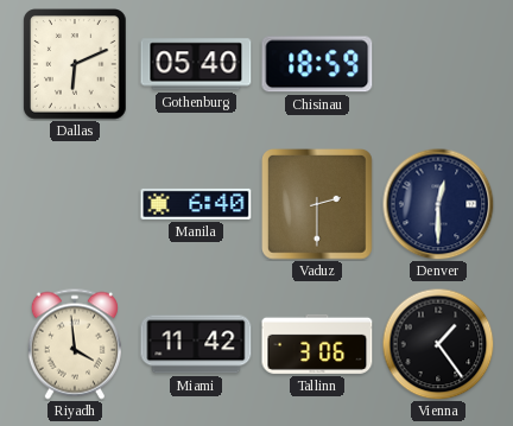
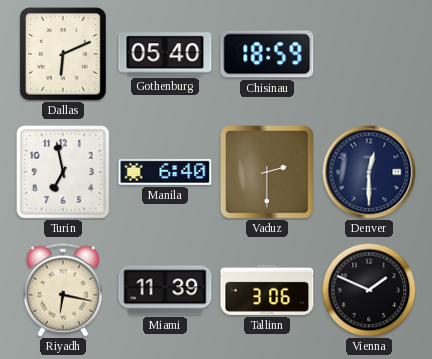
Turin: none -> 6:58 (64, 173)
Riyadh: 3:59 -> 6:17 (63, 290)
Miami: 11:42 -> 11:39 (165, 290)
Vienna: 1:24 -> 1:49 (369, 290)
